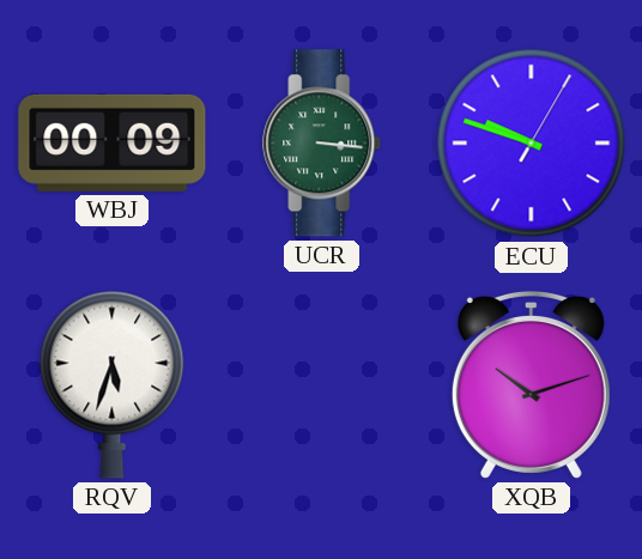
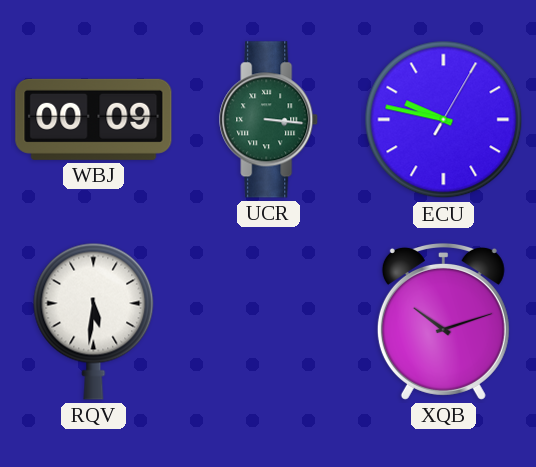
ECU: 9:48 -> 9:47 (444, 120)
RQV: 5:33 -> 5:31 (94, 321)
